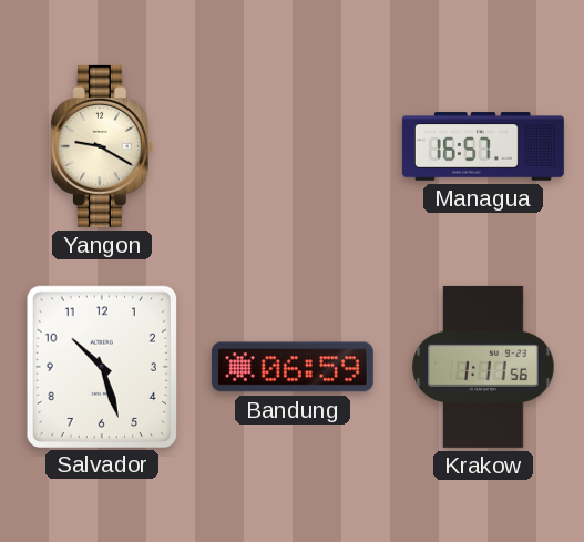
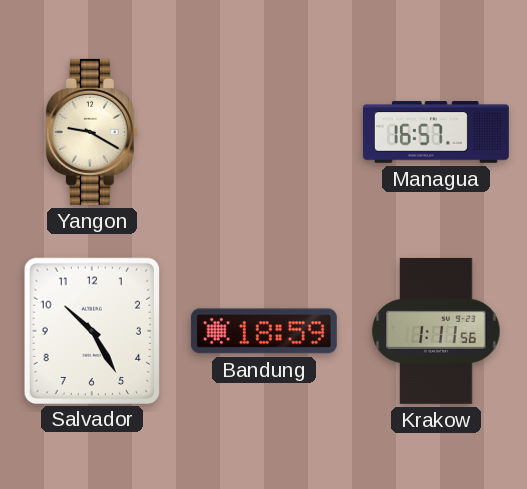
Salvador: 10:27 -> 10:25 (92, 330)
Bandung: 06:59 -> 18:59 (264, 331)
